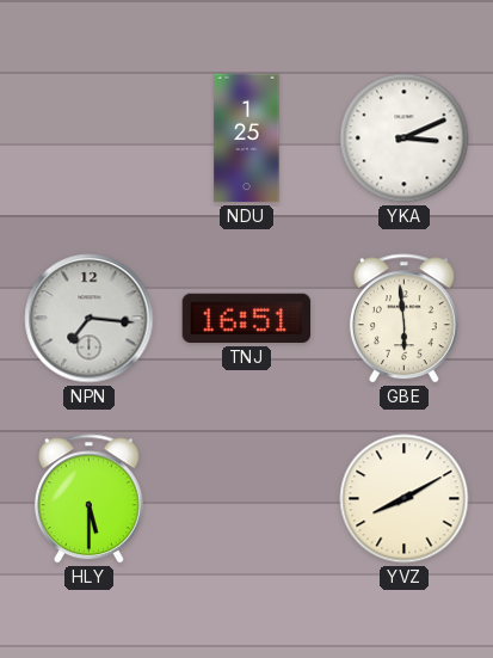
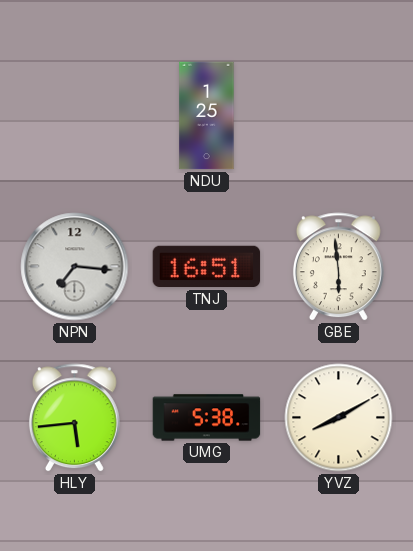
YKA: 3:11 -> none (405, 139)
HLY: 5:30 -> 5:44 (74, 418)
UMG: none -> 5:38 (207, 418)
